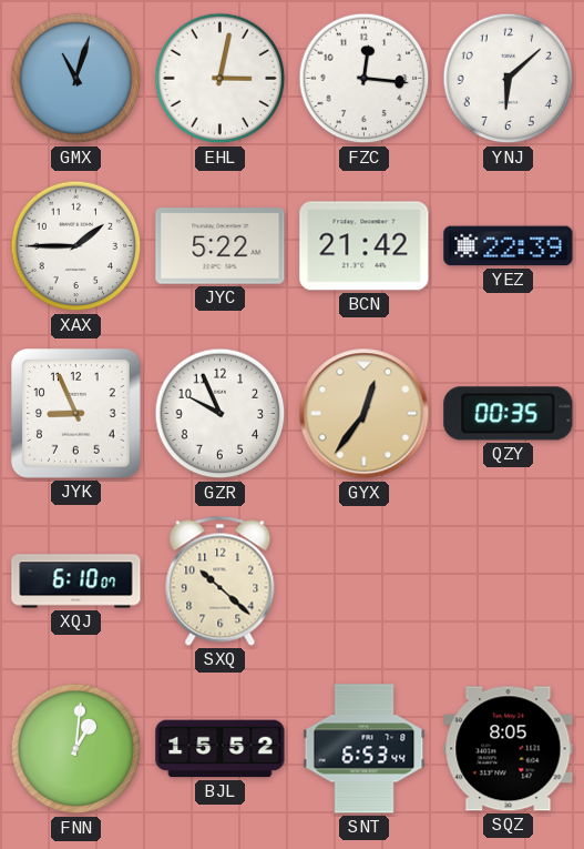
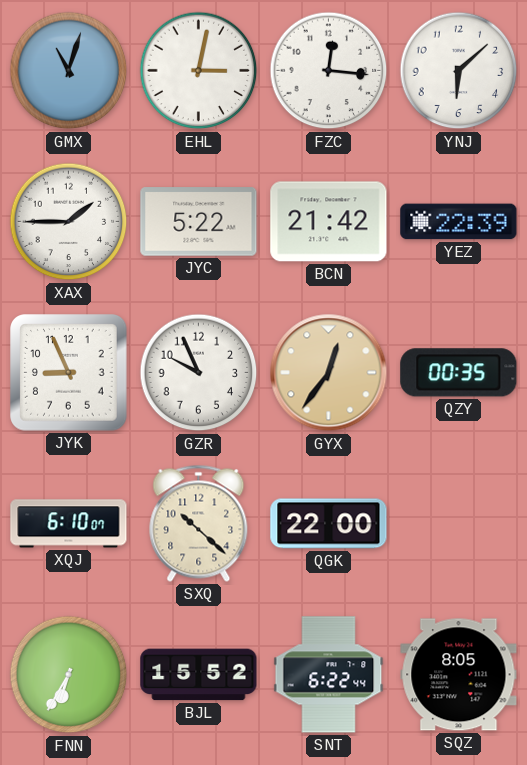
QGK: none -> 22:00 (329, 524)
FNN: 1:01 -> 6:35 (69, 675)
SNT: 6:53 -> 6:22 (329, 675)
